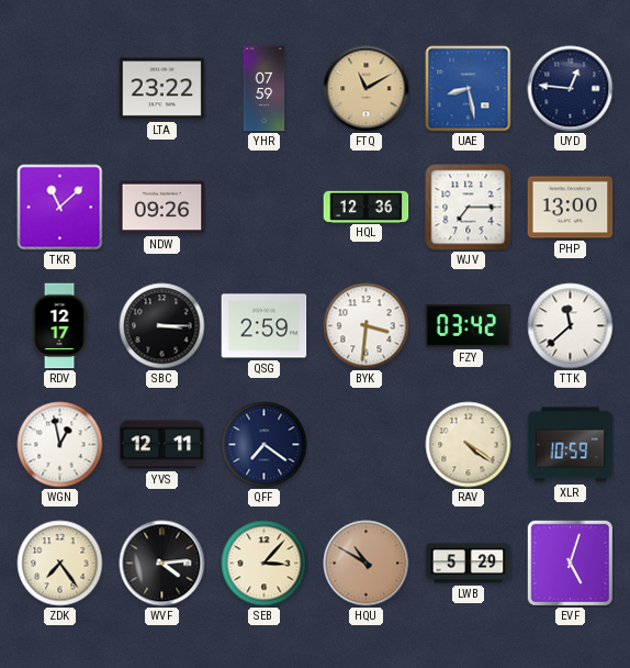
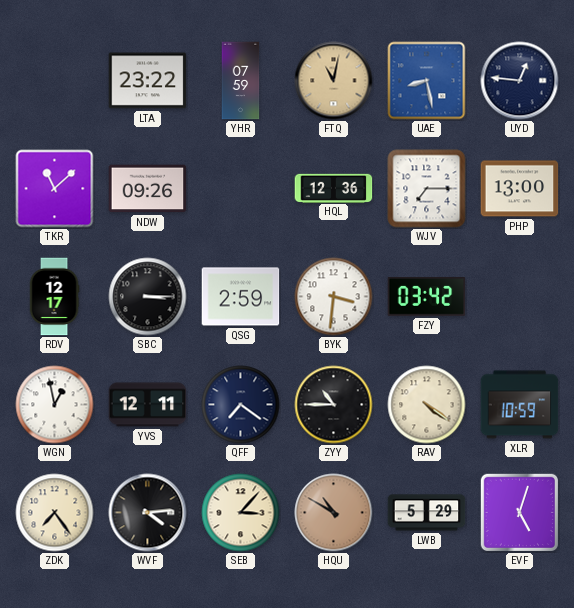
FTQ: 11:10 -> 11:02 (334, 81)
TTK: 11:38 -> none (571, 326)
ZYY: none -> 10:45 (334, 405)
